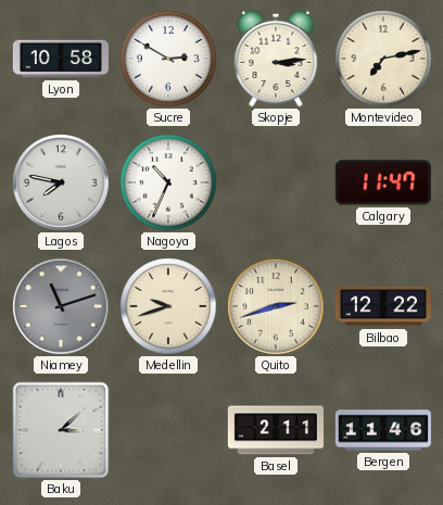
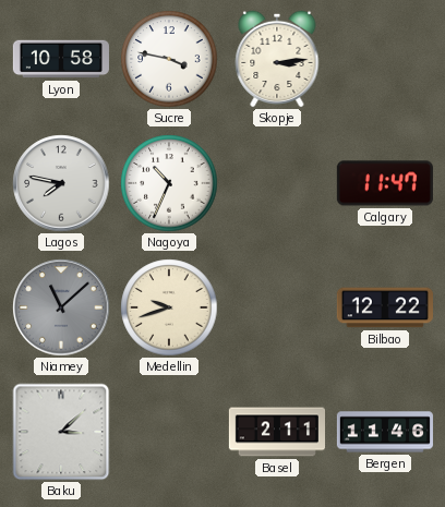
Sucre: 2:50 -> 3:47 (169, 59)
Montevideo: 7:13 -> none (383, 59)
Niamey: 11:12 -> 11:08 (61, 307)
Quito: 2:42 -> none (276, 306)
